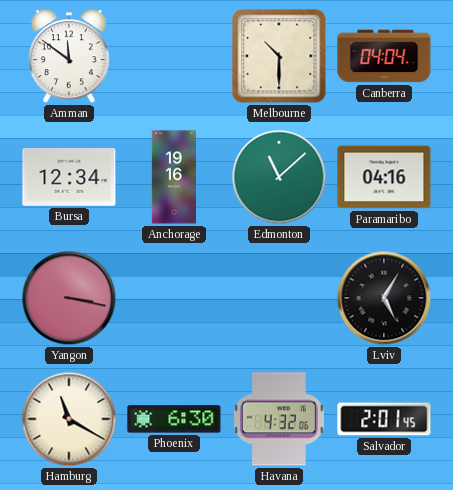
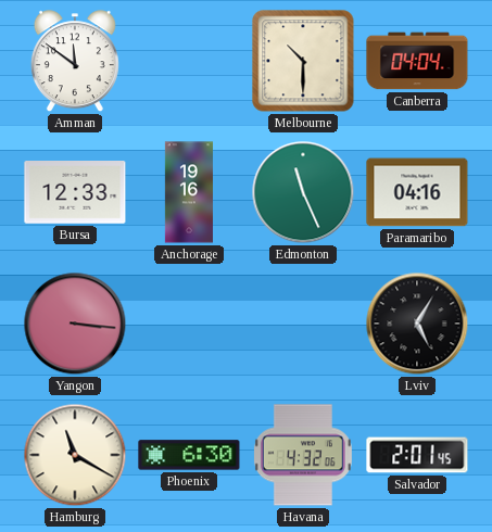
Bursa: 12:34 -> 12:33 (75, 193)
Edmonton: 11:08 -> 11:26 (303, 192)
Yangon: 3:17 -> 3:16 (75, 324)
